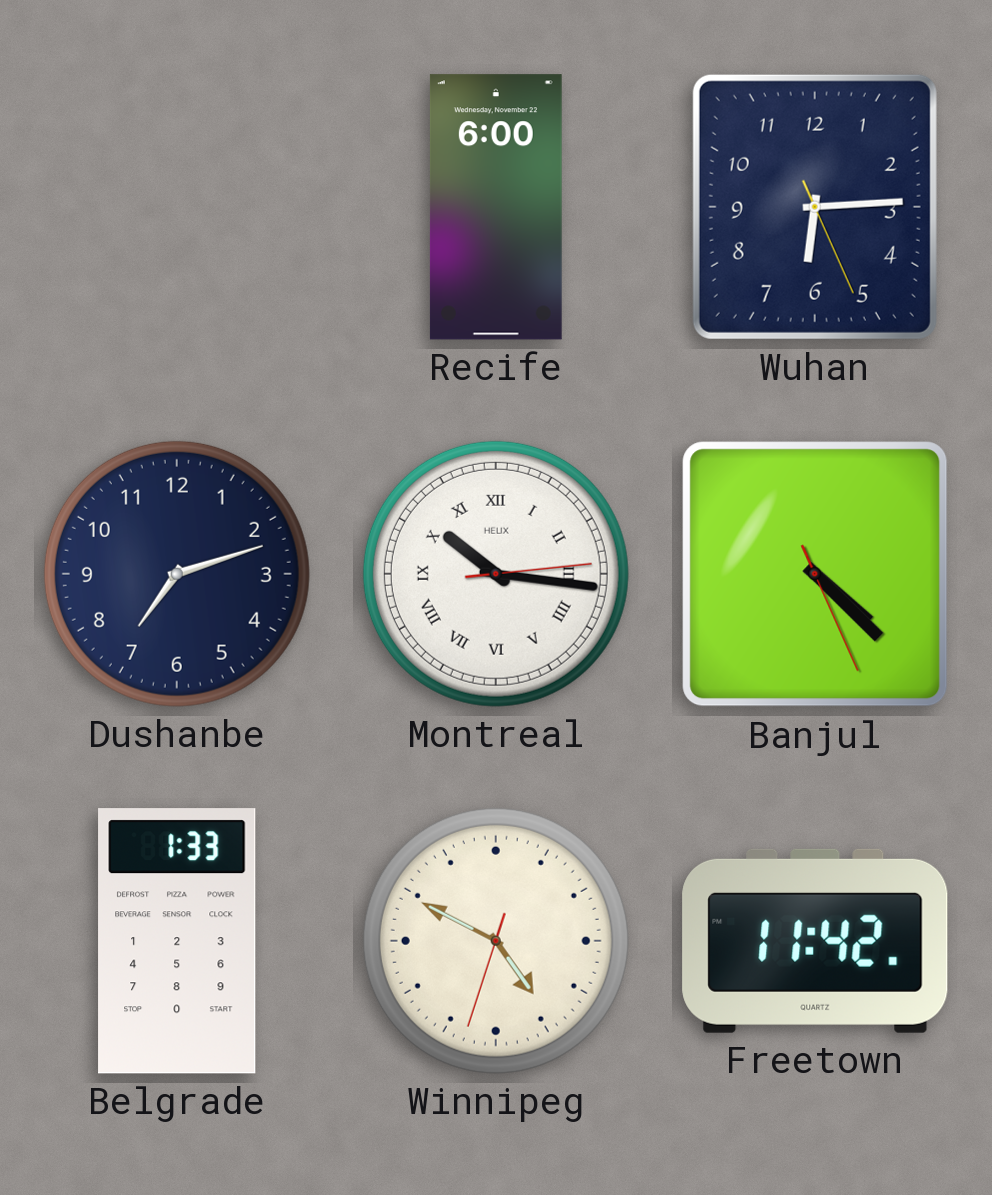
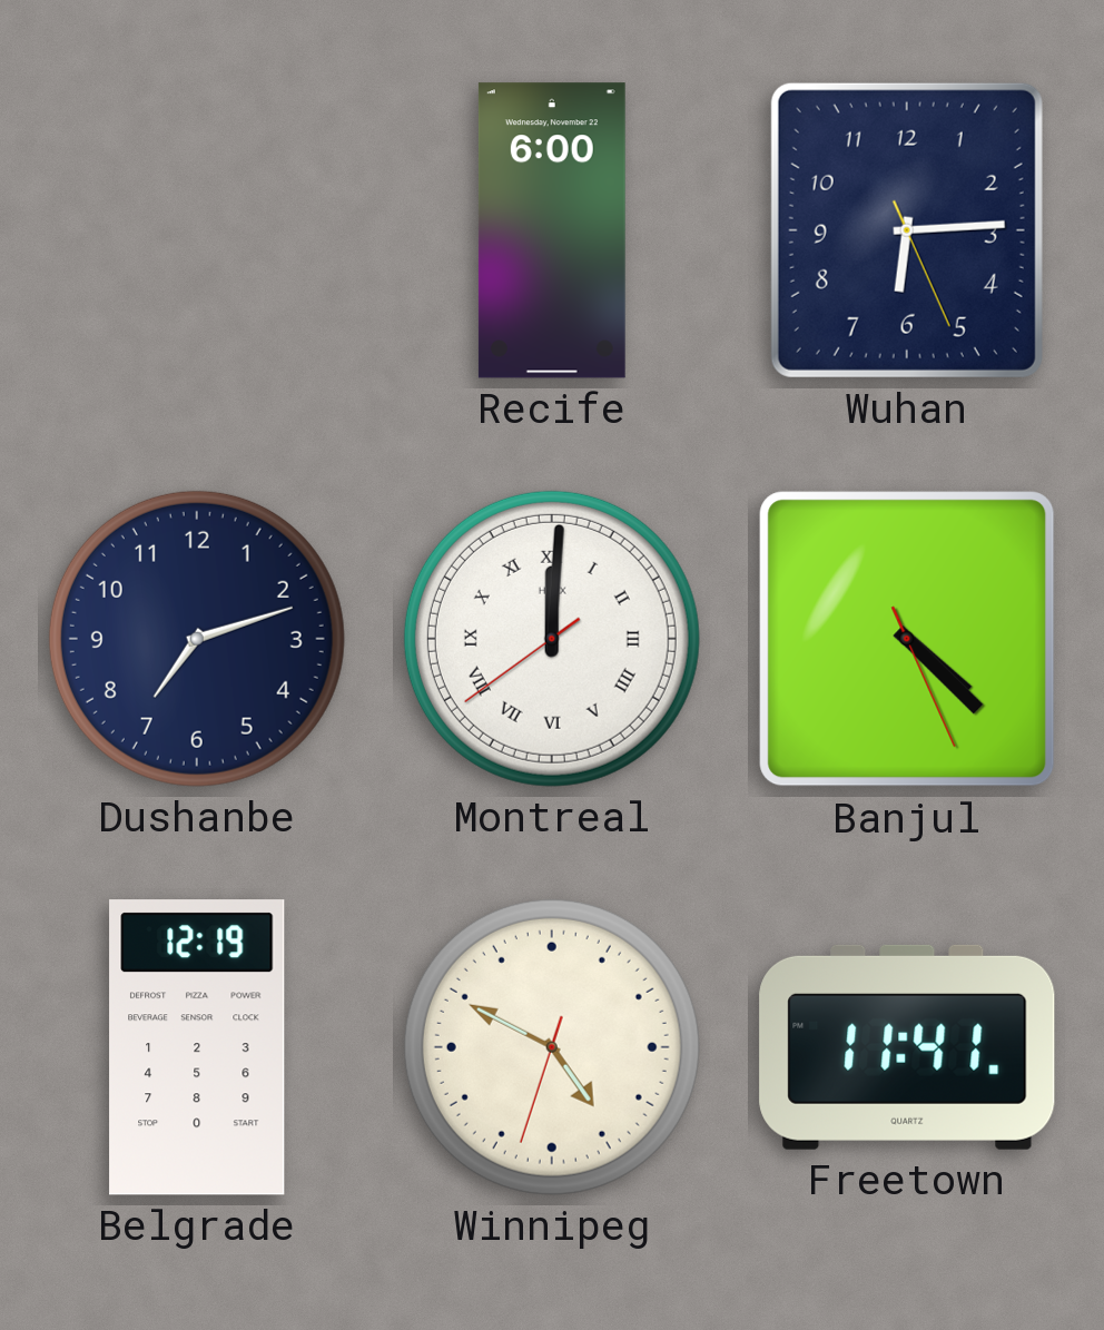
Montreal: 10:16 -> 12:00 (552, 639)
Belgrade: 1:33 -> 12:19 (197, 1047)
Freetown: 11:42 -> 11:41 (907, 1047)
